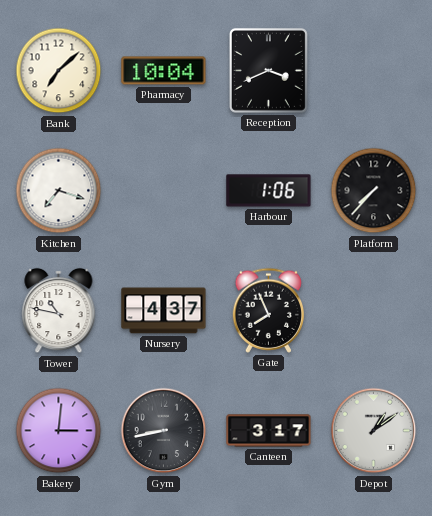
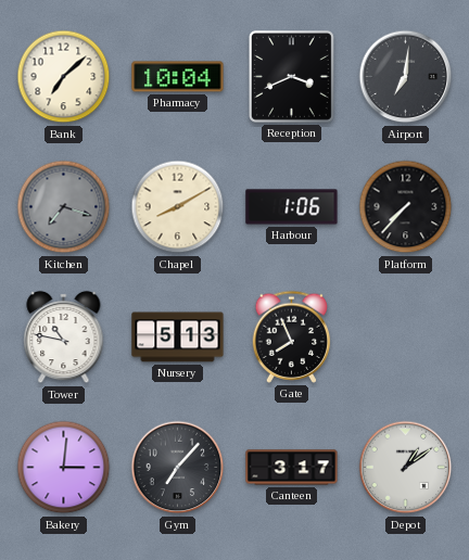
Airport: none -> 7:01 (406, 77)
Kitchen dial: white -> grey (64, 207)
Chapel: none -> 8:10 (178, 207)
Nursery: 4:37 -> 5:13 (178, 338)
Gym: 8:43 -> 7:07 (178, 468)
